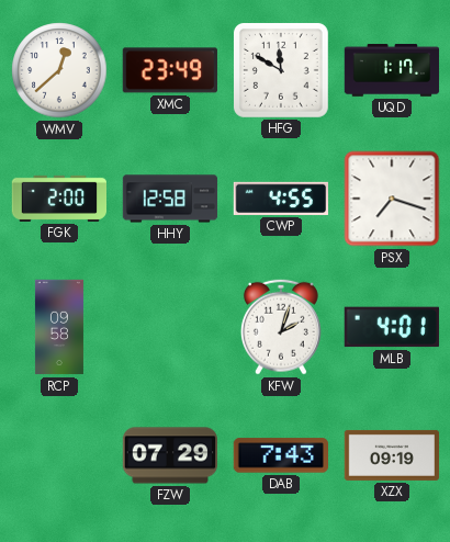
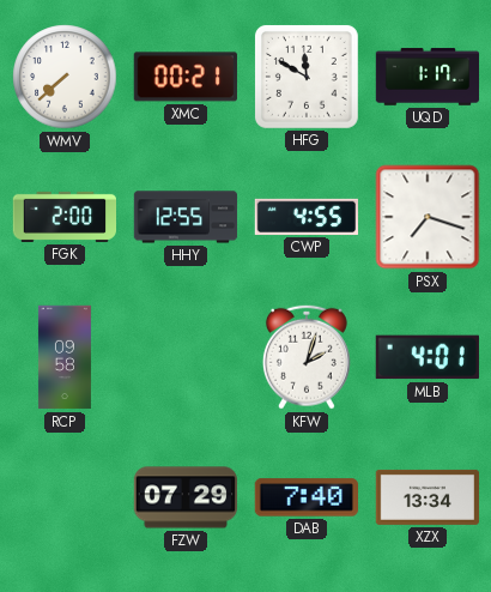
WMV: 12:38 -> 7:38 (65, 77)
XMC: 23:49 -> 00:21 (186, 77)
HHY: 12:58 -> 12:55 (186, 217)
DAB: 7:43 -> 7:40 (305, 497)
XZX: 09:19 -> 13:34 (428, 497)
